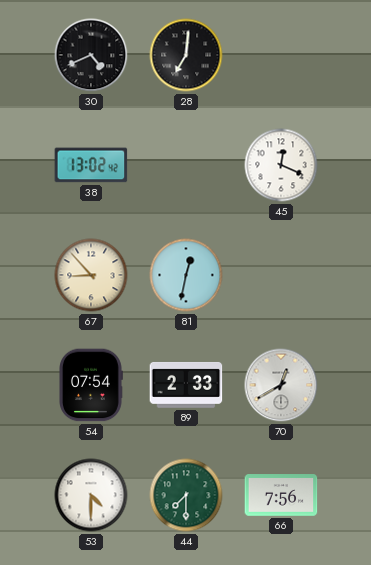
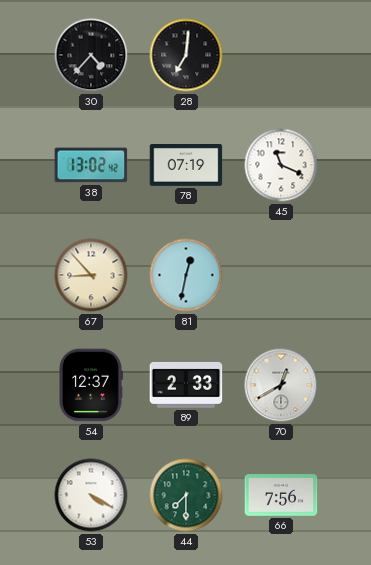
30: 4:41 -> 4:37 (91, 55)
78: none -> 07:19 (186, 166)
45: 12:19 -> 11:19 (281, 165)
54: 07:54 -> 12:37 (91, 385)
53: 4:30 -> 4:20 (91, 495)
